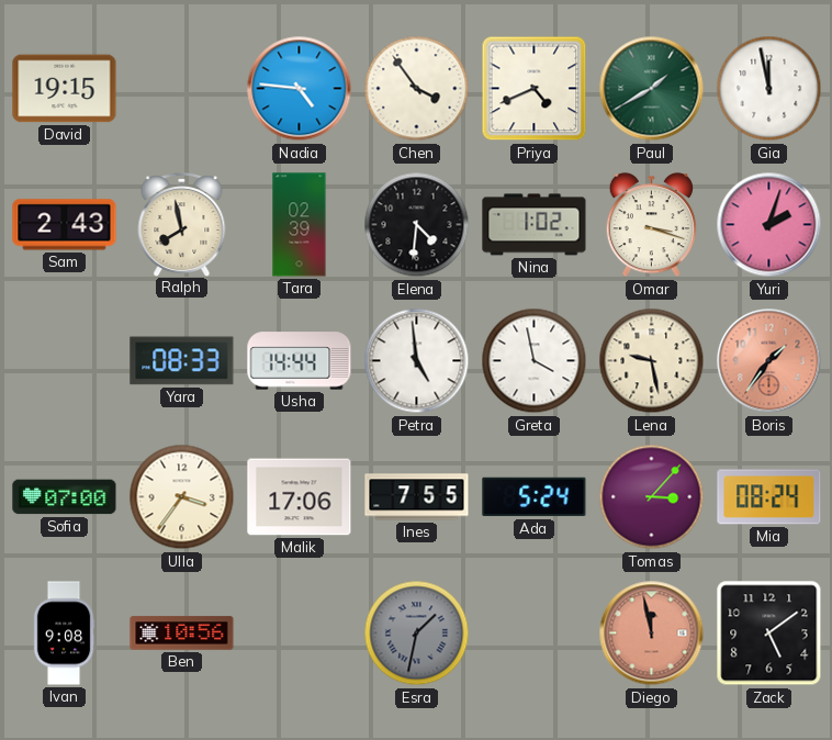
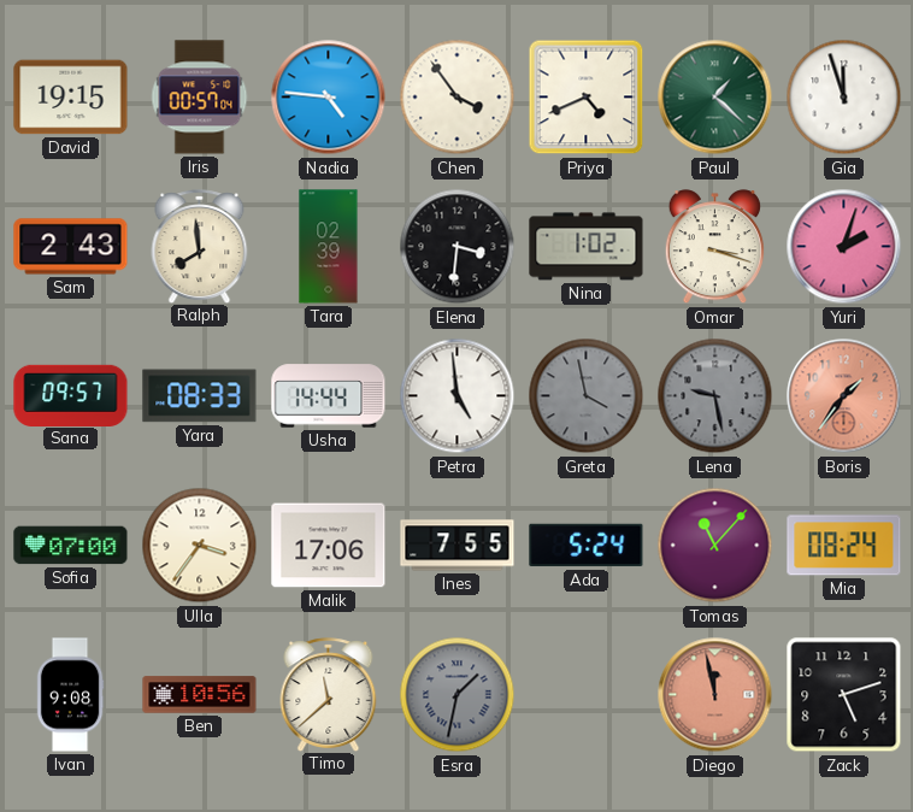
Iris: none -> 00:57 (200, 98)
Paul: 1:40 -> 1:22 (715, 98)
Gia: 11:58 -> 11:57 (844, 98)
Ralph: 7:58 -> 7:59 (200, 246)
Elena: 4:31 -> 3:31 (458, 247)
Sana: none -> 09:57 (71, 395)
Greta dial: white -> grey (587, 396)
Lena dial: cream -> grey (715, 396)
Tomas: 3:07 -> 11:07 (715, 546)
Timo: none -> 11:38 (329, 694)
Zack: 5:09 -> 5:12 (844, 695)
